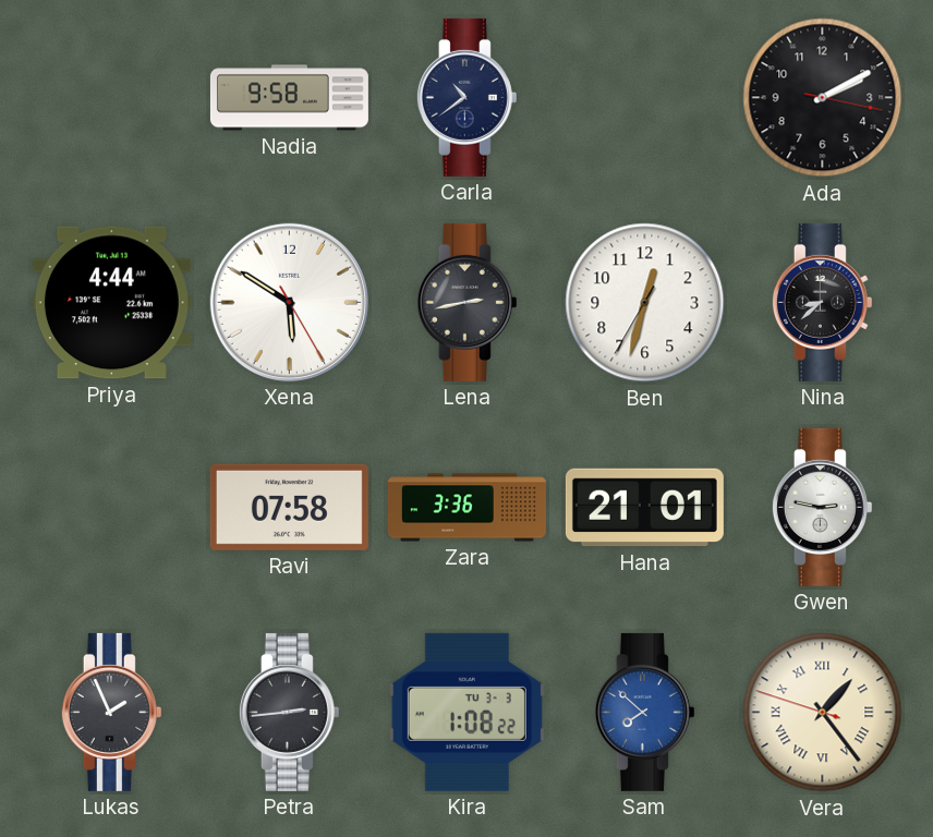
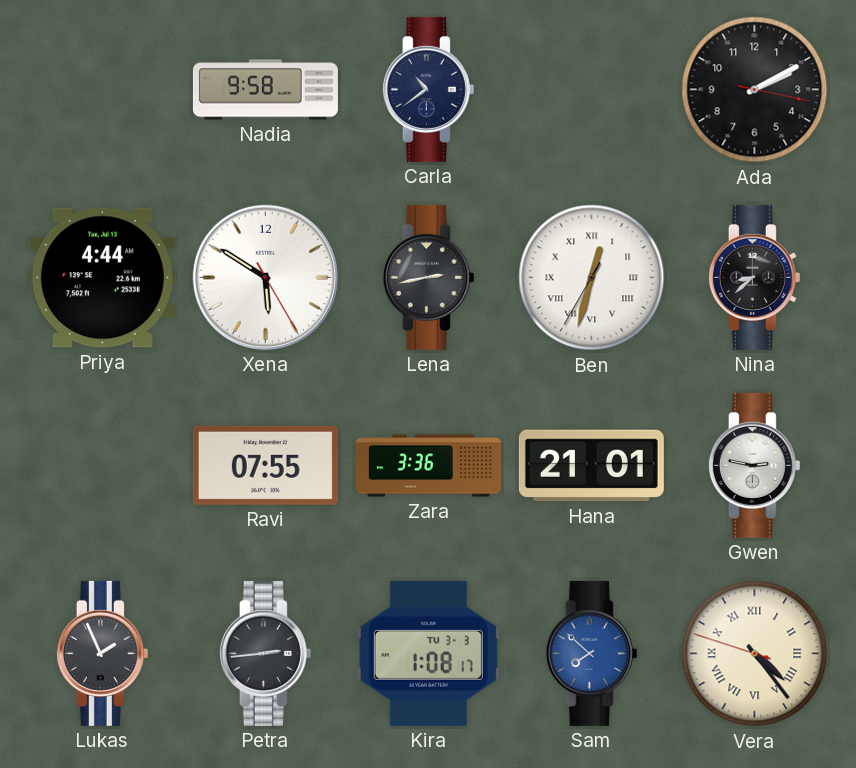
Ben numerals: Arabic -> Roman (592, 278)
Ravi: 07:58 -> 07:55 (265, 465)
Kira: 1:08:22 -> 1:08:17 (428, 653)
Vera: 1:23 -> 4:23 (755, 654)
